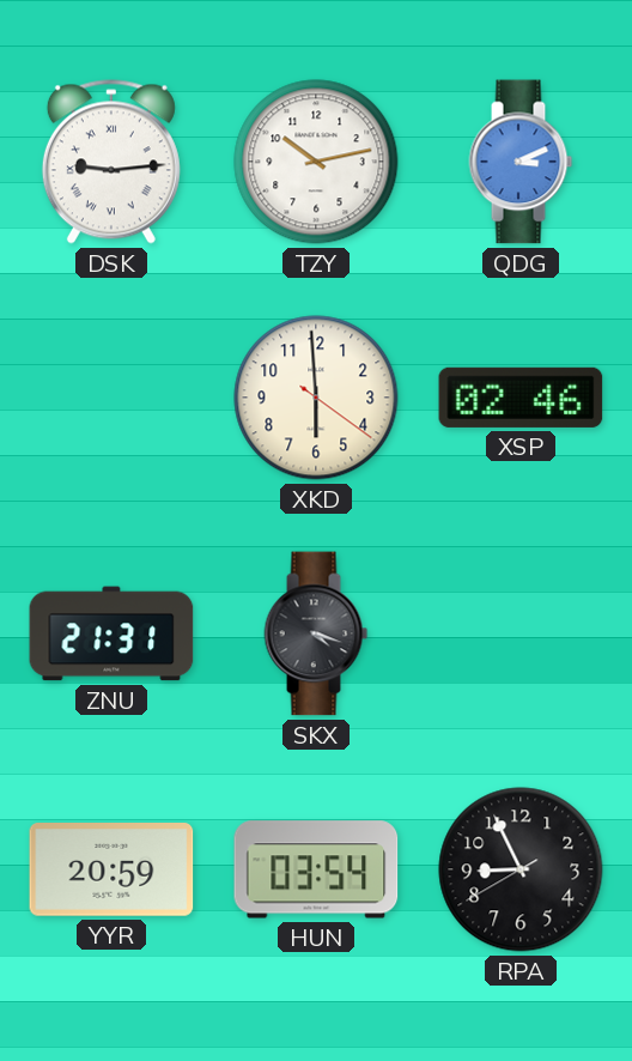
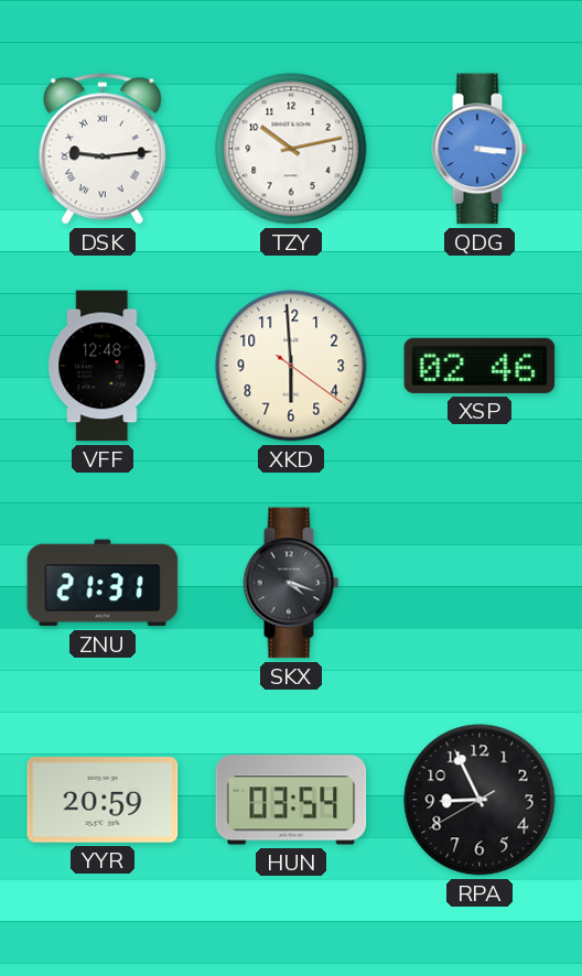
QDG: 3:11 -> 3:16 (479, 149)
VFF: none -> 12:48 (103, 366)
